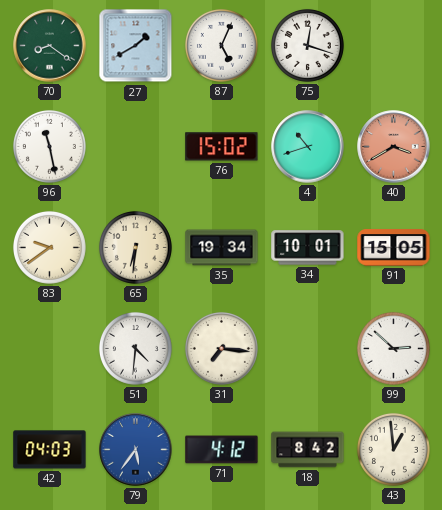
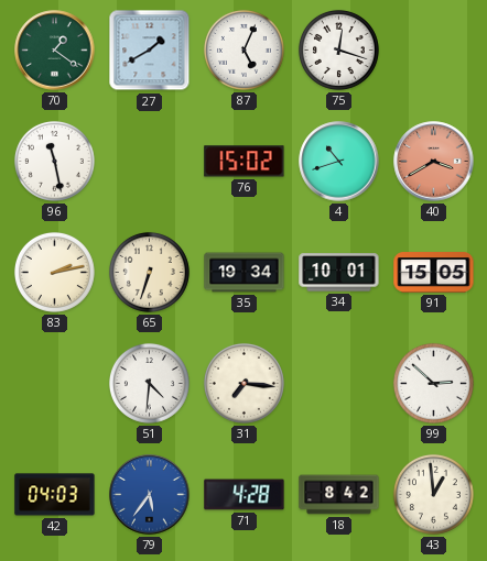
70: 8:21 -> 1:21 (55, 51)
83: 9:39 -> 2:13 (54, 272)
65: 6:31 -> 6:33 (149, 272)
71: 4:12 -> 4:28 (245, 495)
